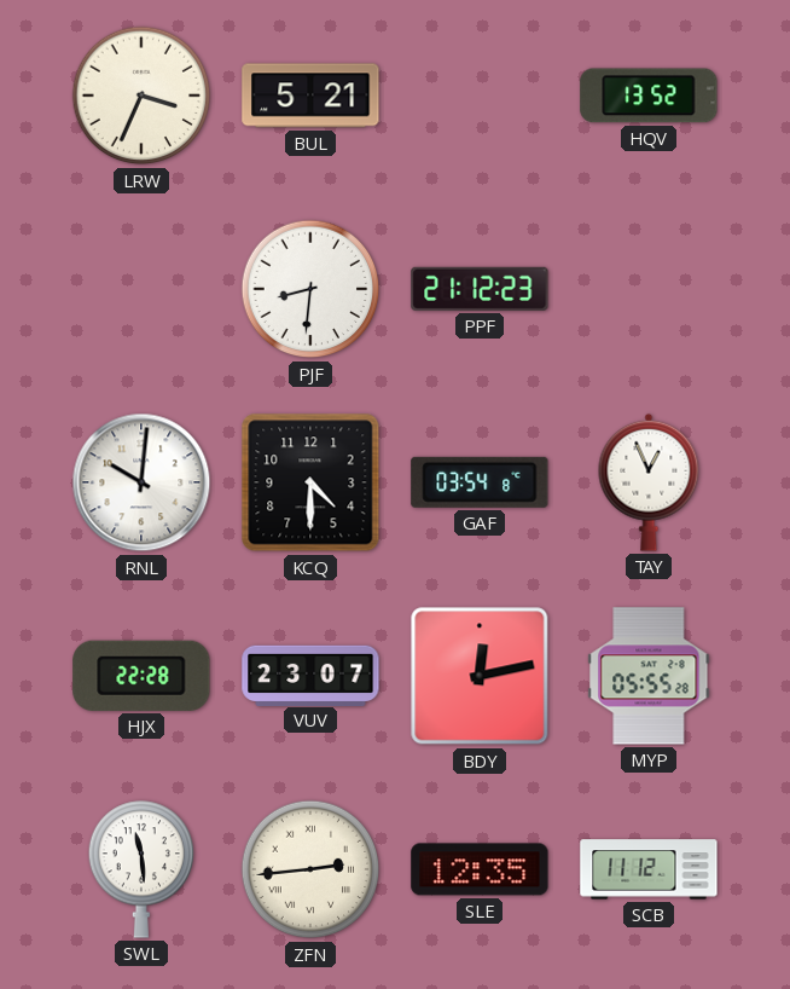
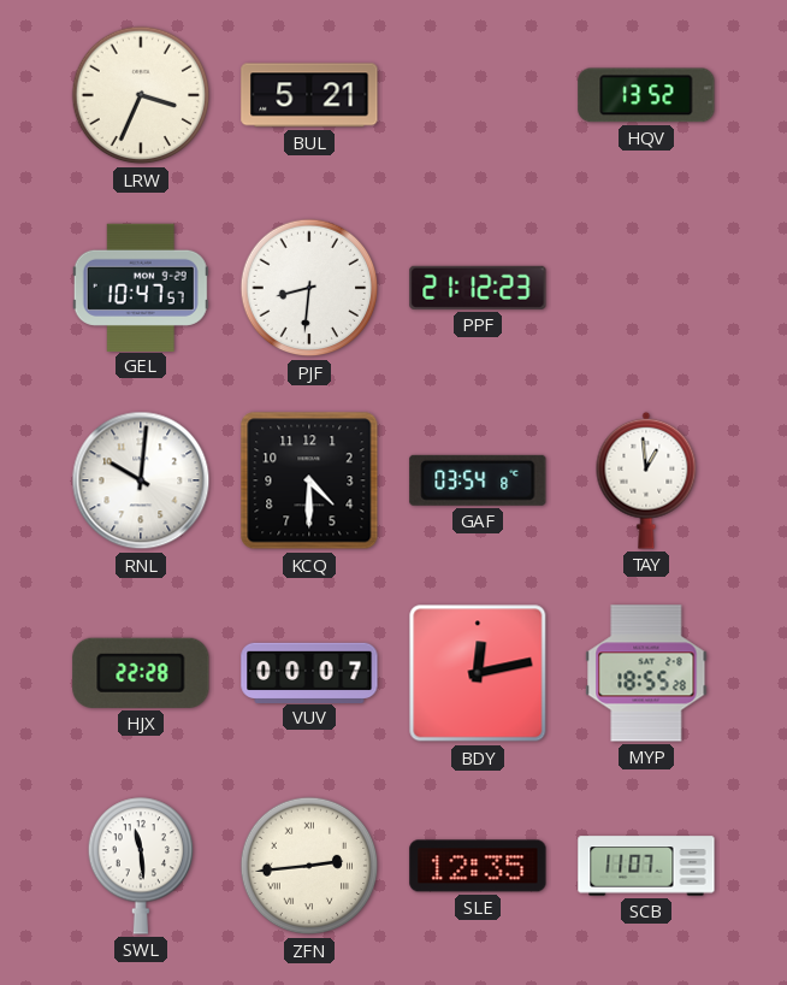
GEL: none -> 10:47 (141, 287)
TAY: 12:56 -> 12:59 (646, 480)
VUV: 23:07 -> 00:07 (309, 672)
MYP: 05:55 -> 18:55 (646, 673)
SCB: 11:12 -> 11:07 (646, 866)
